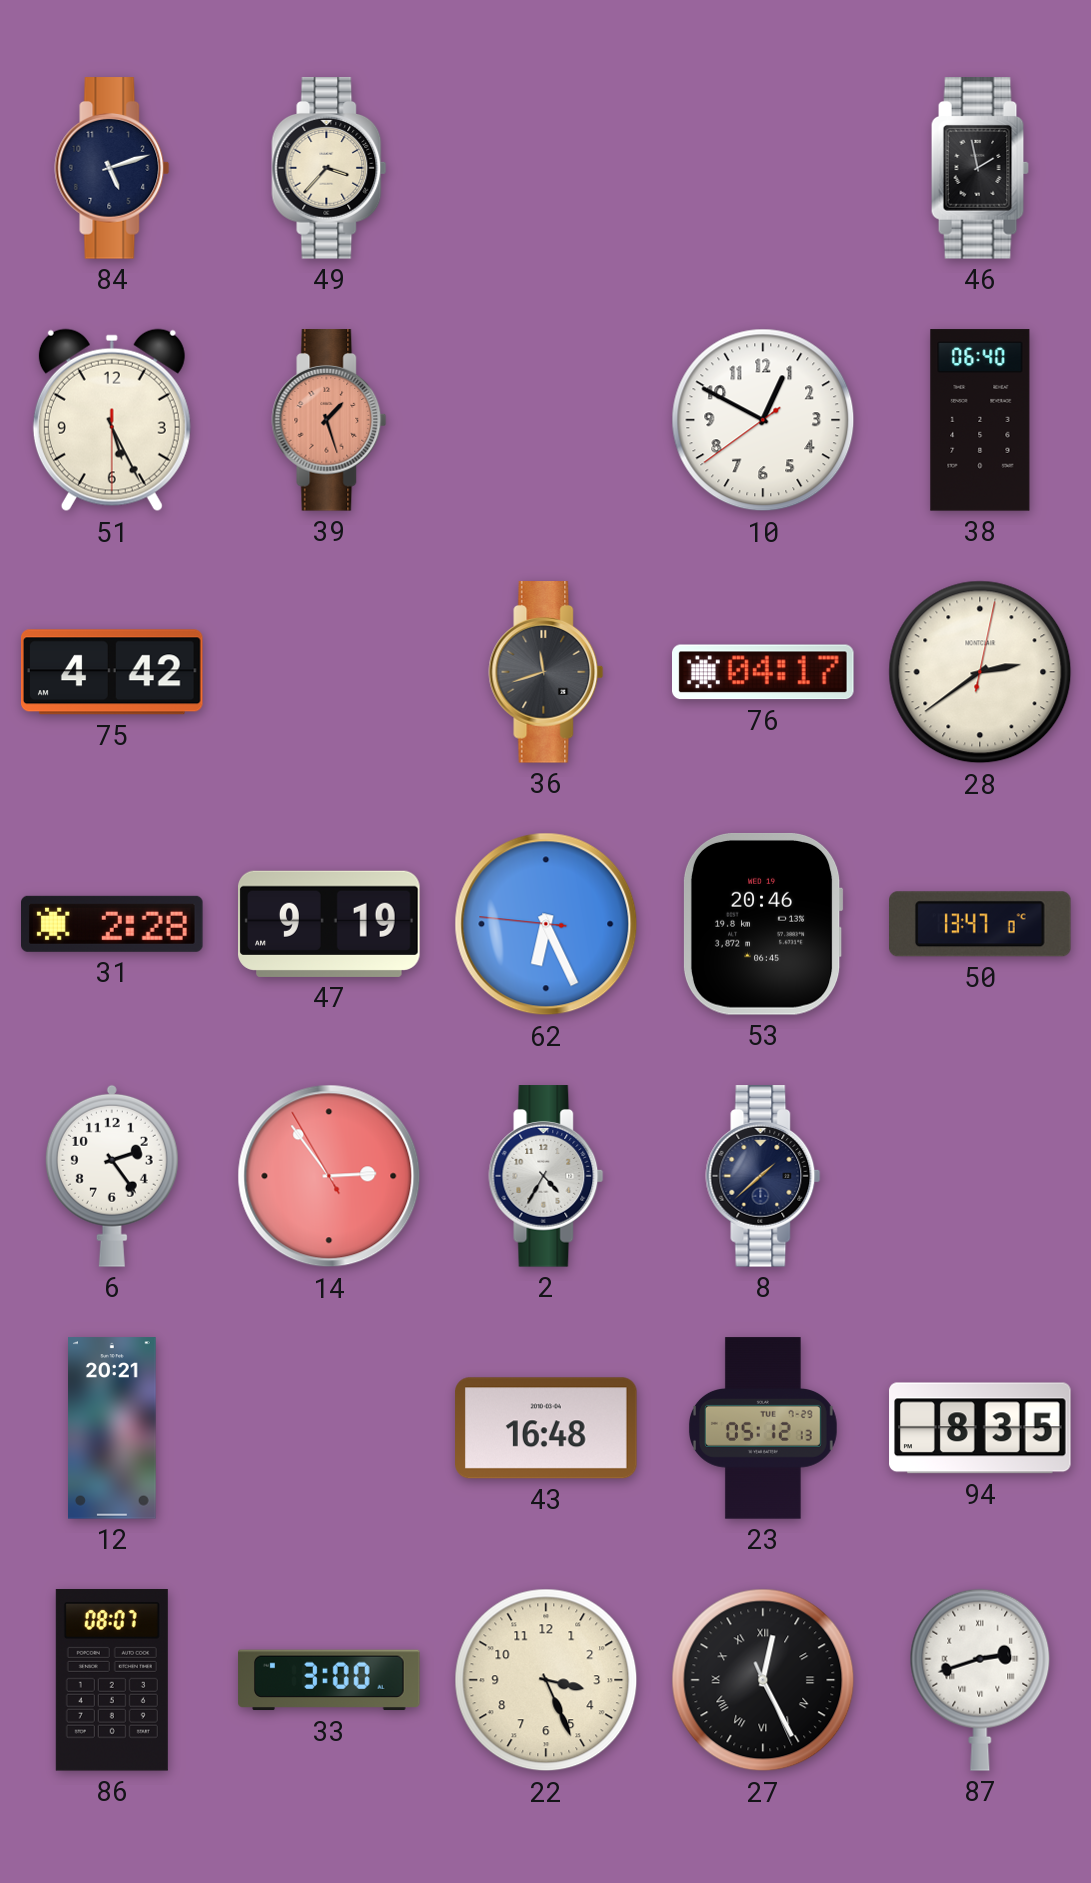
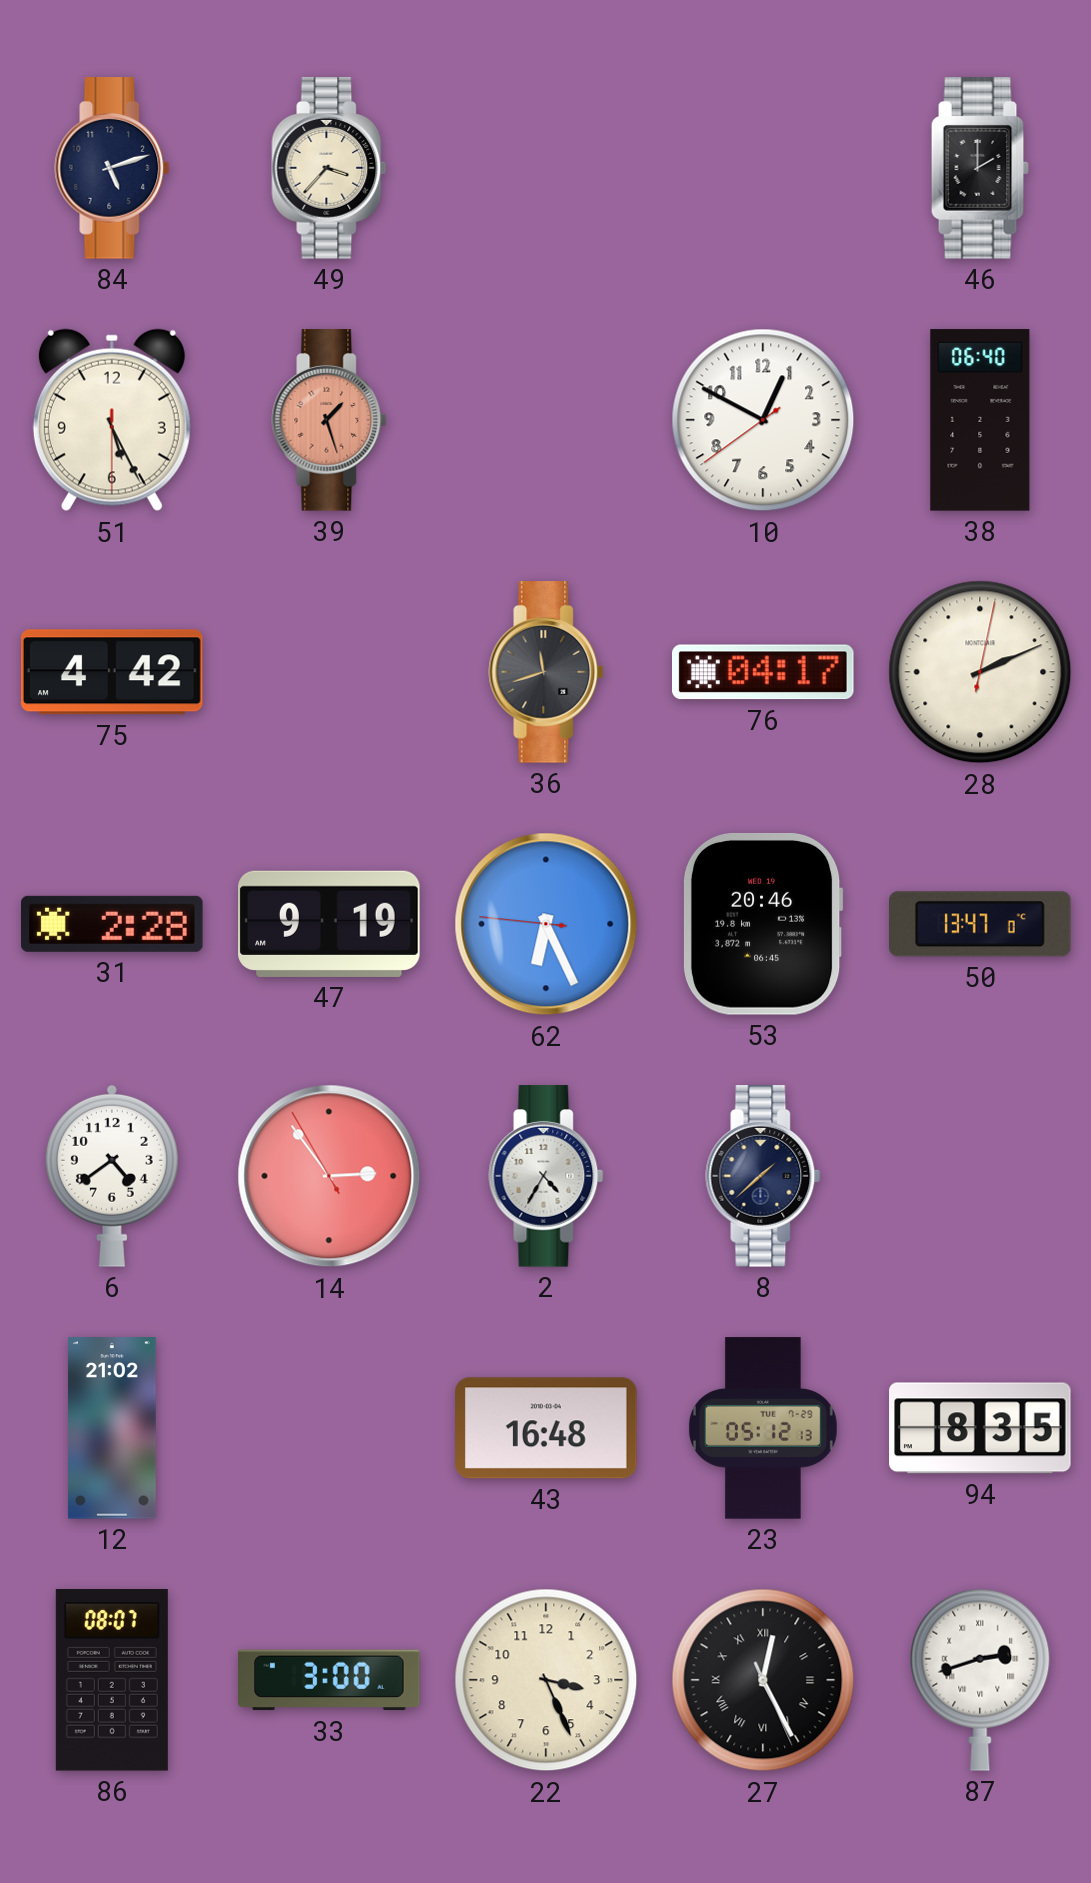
46: 1:58 -> 2:00 (980, 168)
28: 2:39 -> 2:11 (980, 672)
6: 2:24 -> 4:39 (112, 1176)
12: 20:21 -> 21:02 (113, 1428)
